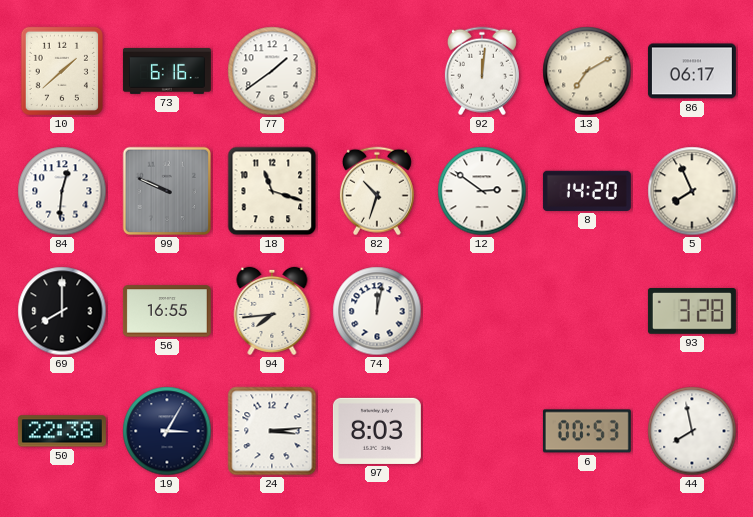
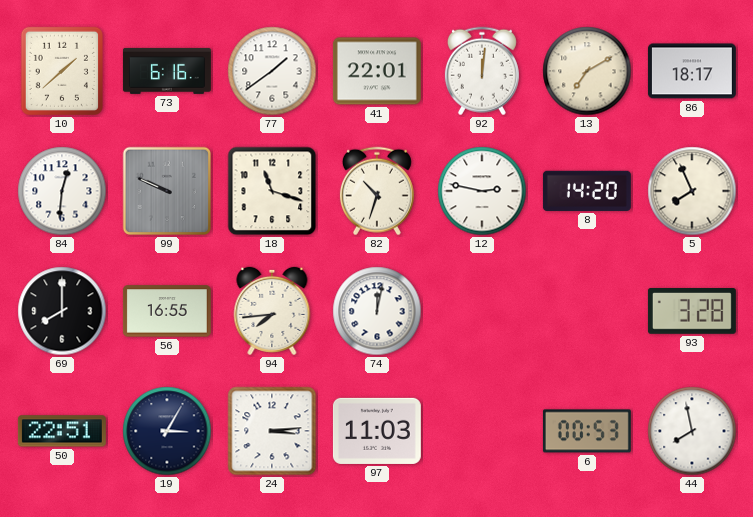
41: none -> 22:01 (377, 71)
86: 06:17 -> 18:17 (692, 71)
12: 2:51 -> 2:47 (482, 191)
50: 22:38 -> 22:51 (62, 431)
97: 8:03 -> 11:03 (377, 431)
